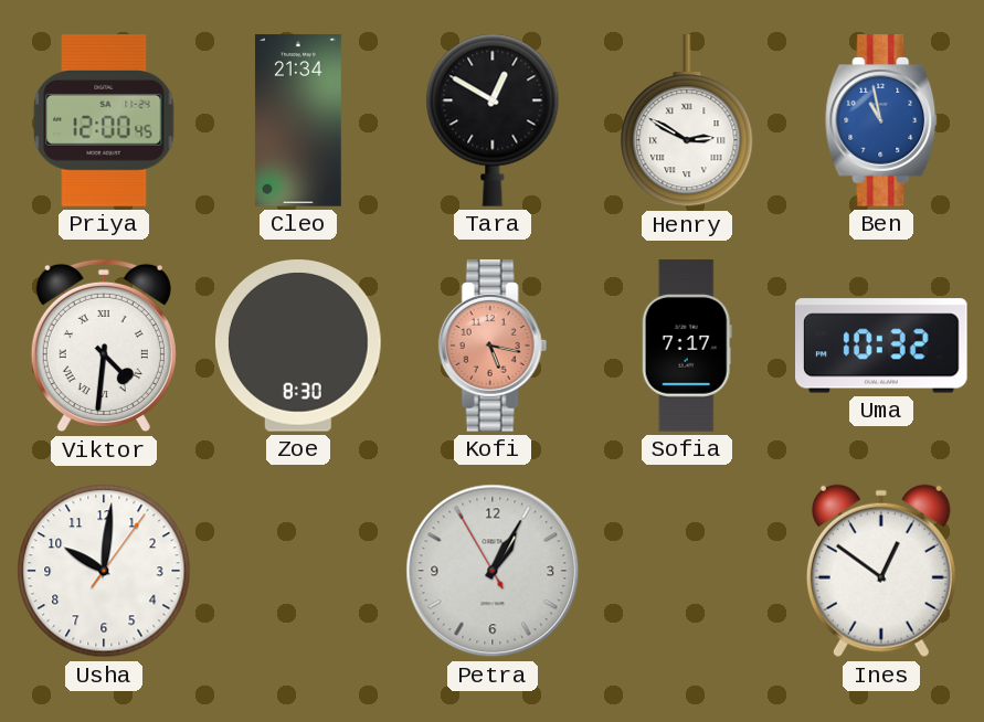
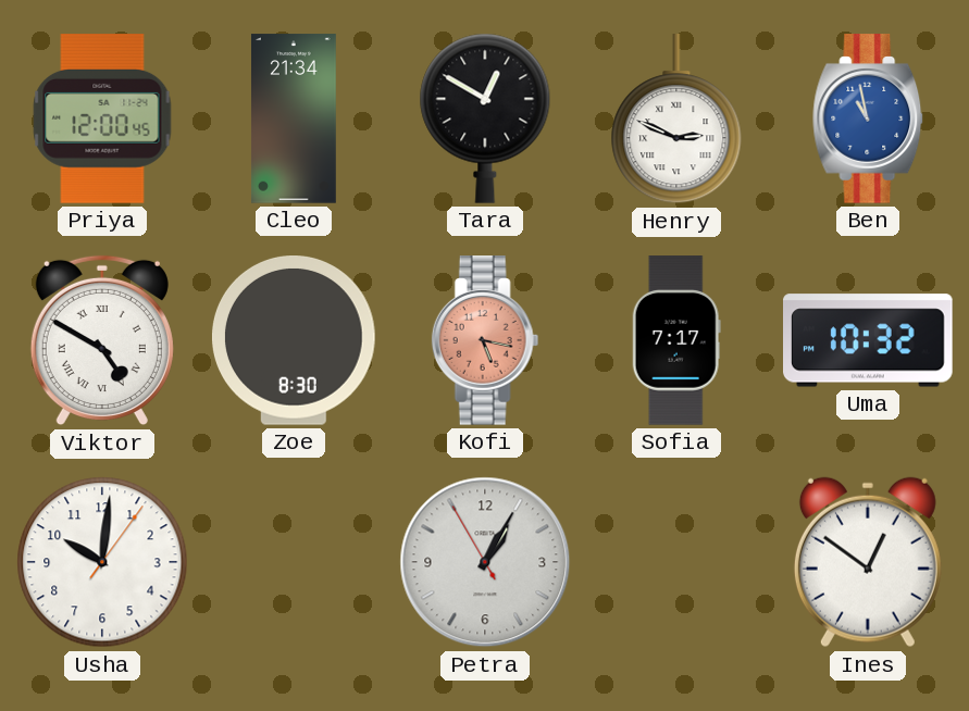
Henry: 2:50 -> 2:49 (676, 120)
Viktor: 4:31 -> 4:50 (102, 340)
